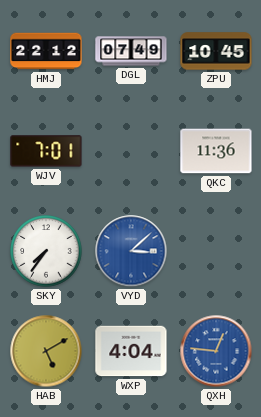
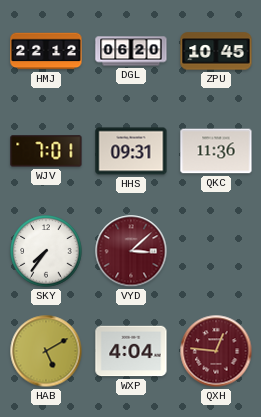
DGL: 07:49 -> 06:20 (131, 51)
HHS: none -> 09:31 (131, 151)
VYD dial: blue -> burgundy (131, 251)
QXH dial: blue -> burgundy (216, 351)
